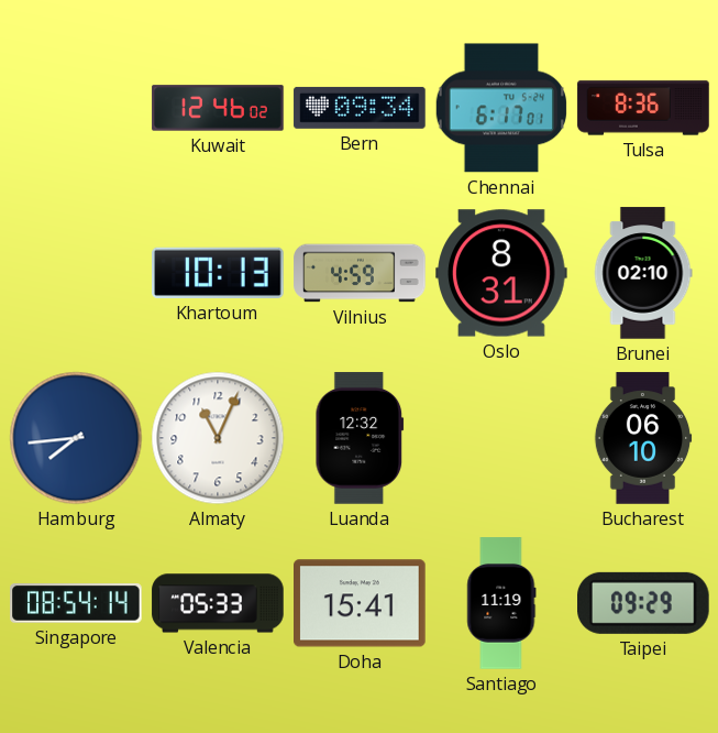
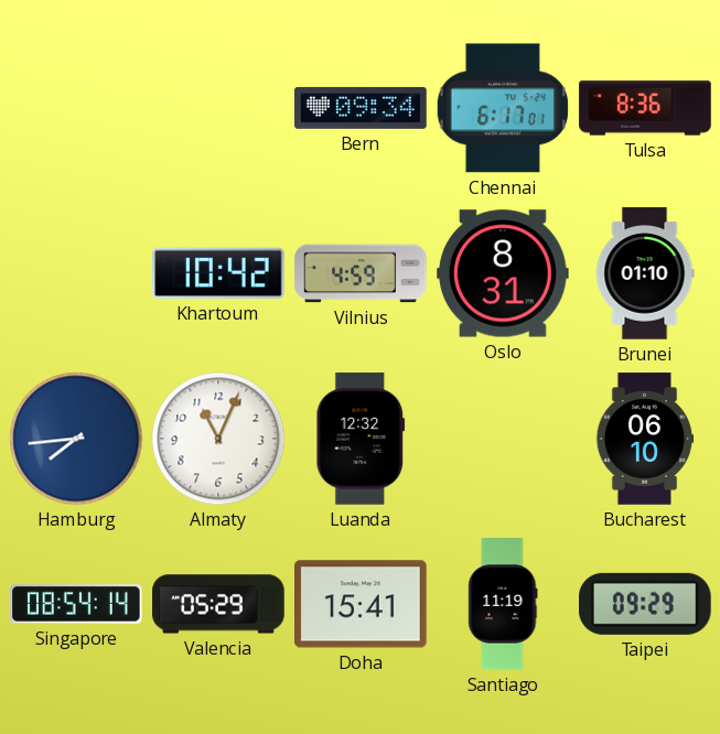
Kuwait: 12:46 -> none (218, 108)
Khartoum: 10:13 -> 10:42 (218, 273)
Brunei: 02:10 -> 01:10 (645, 273)
Valencia: 05:33 -> 05:29 (218, 604)
